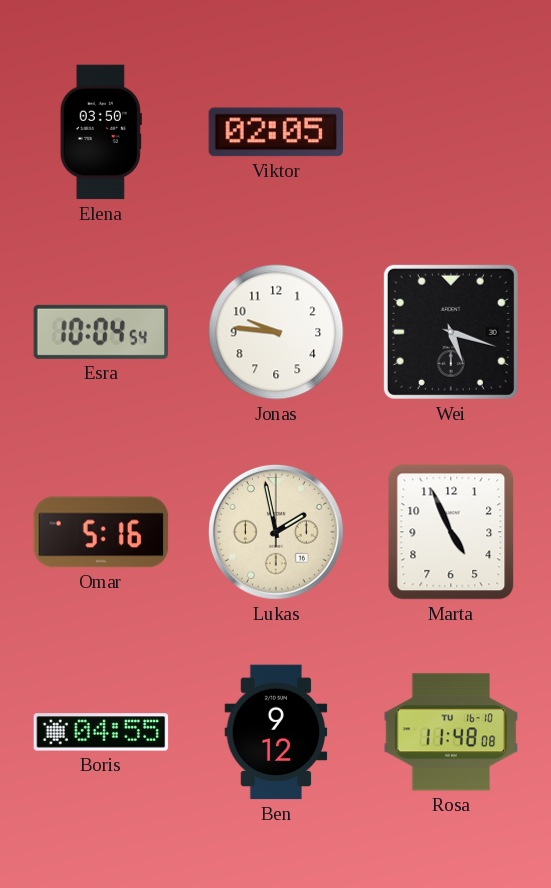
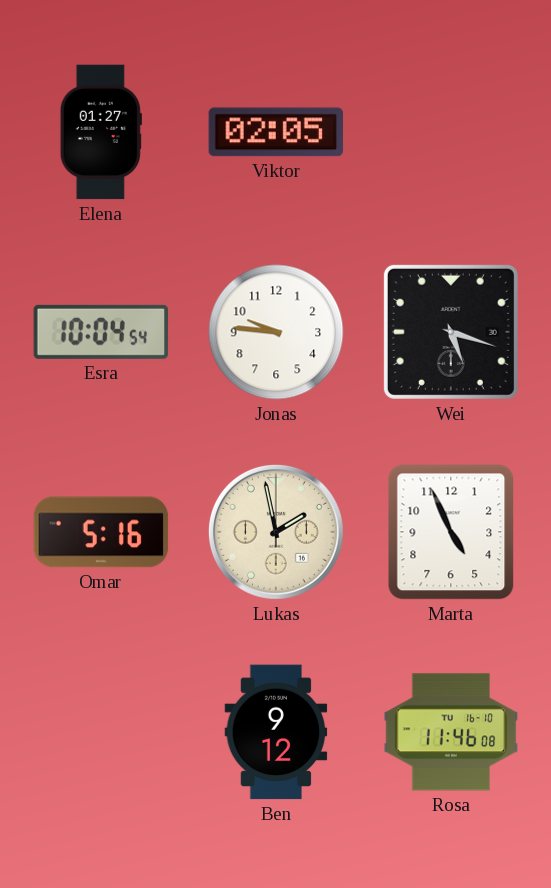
Elena: 03:50 -> 01:27 (101, 132)
Boris: 04:55 -> none (101, 732)
Rosa: 11:48 -> 11:46 (451, 732)
